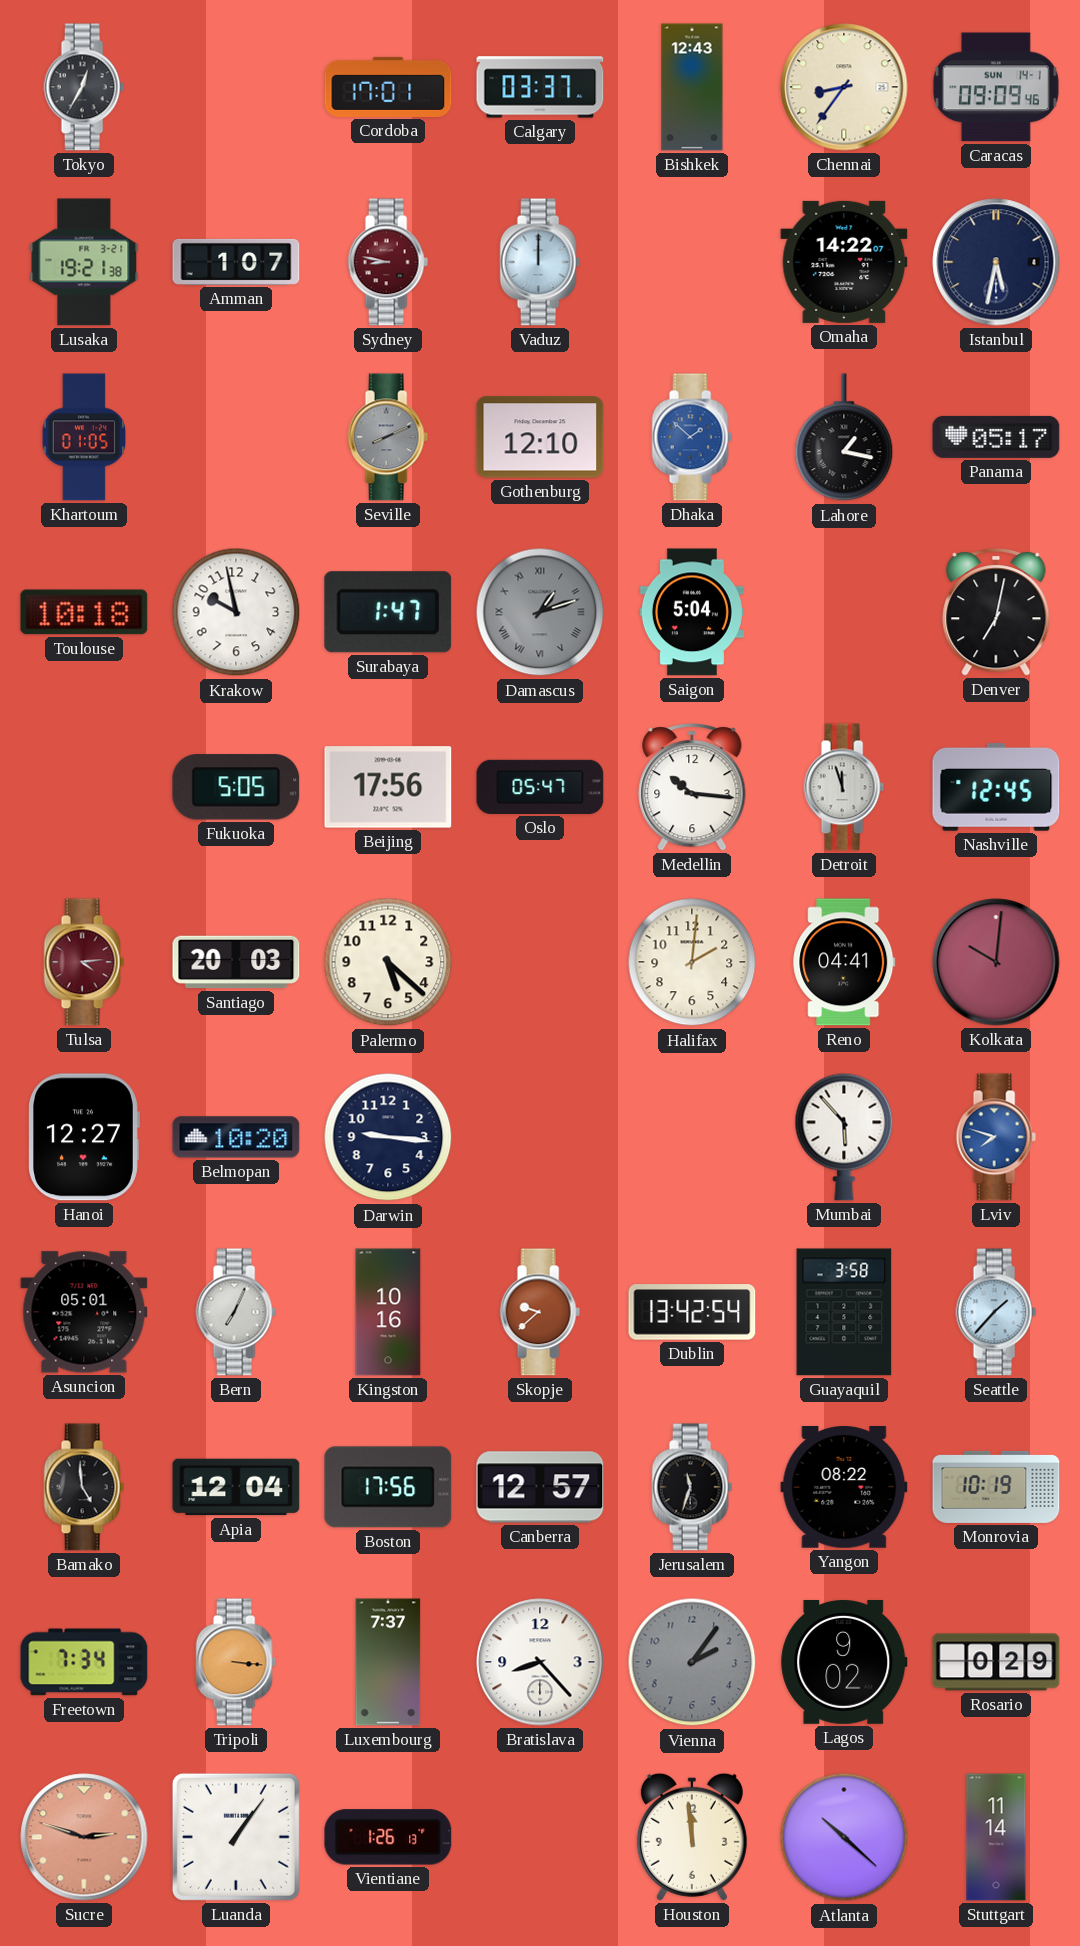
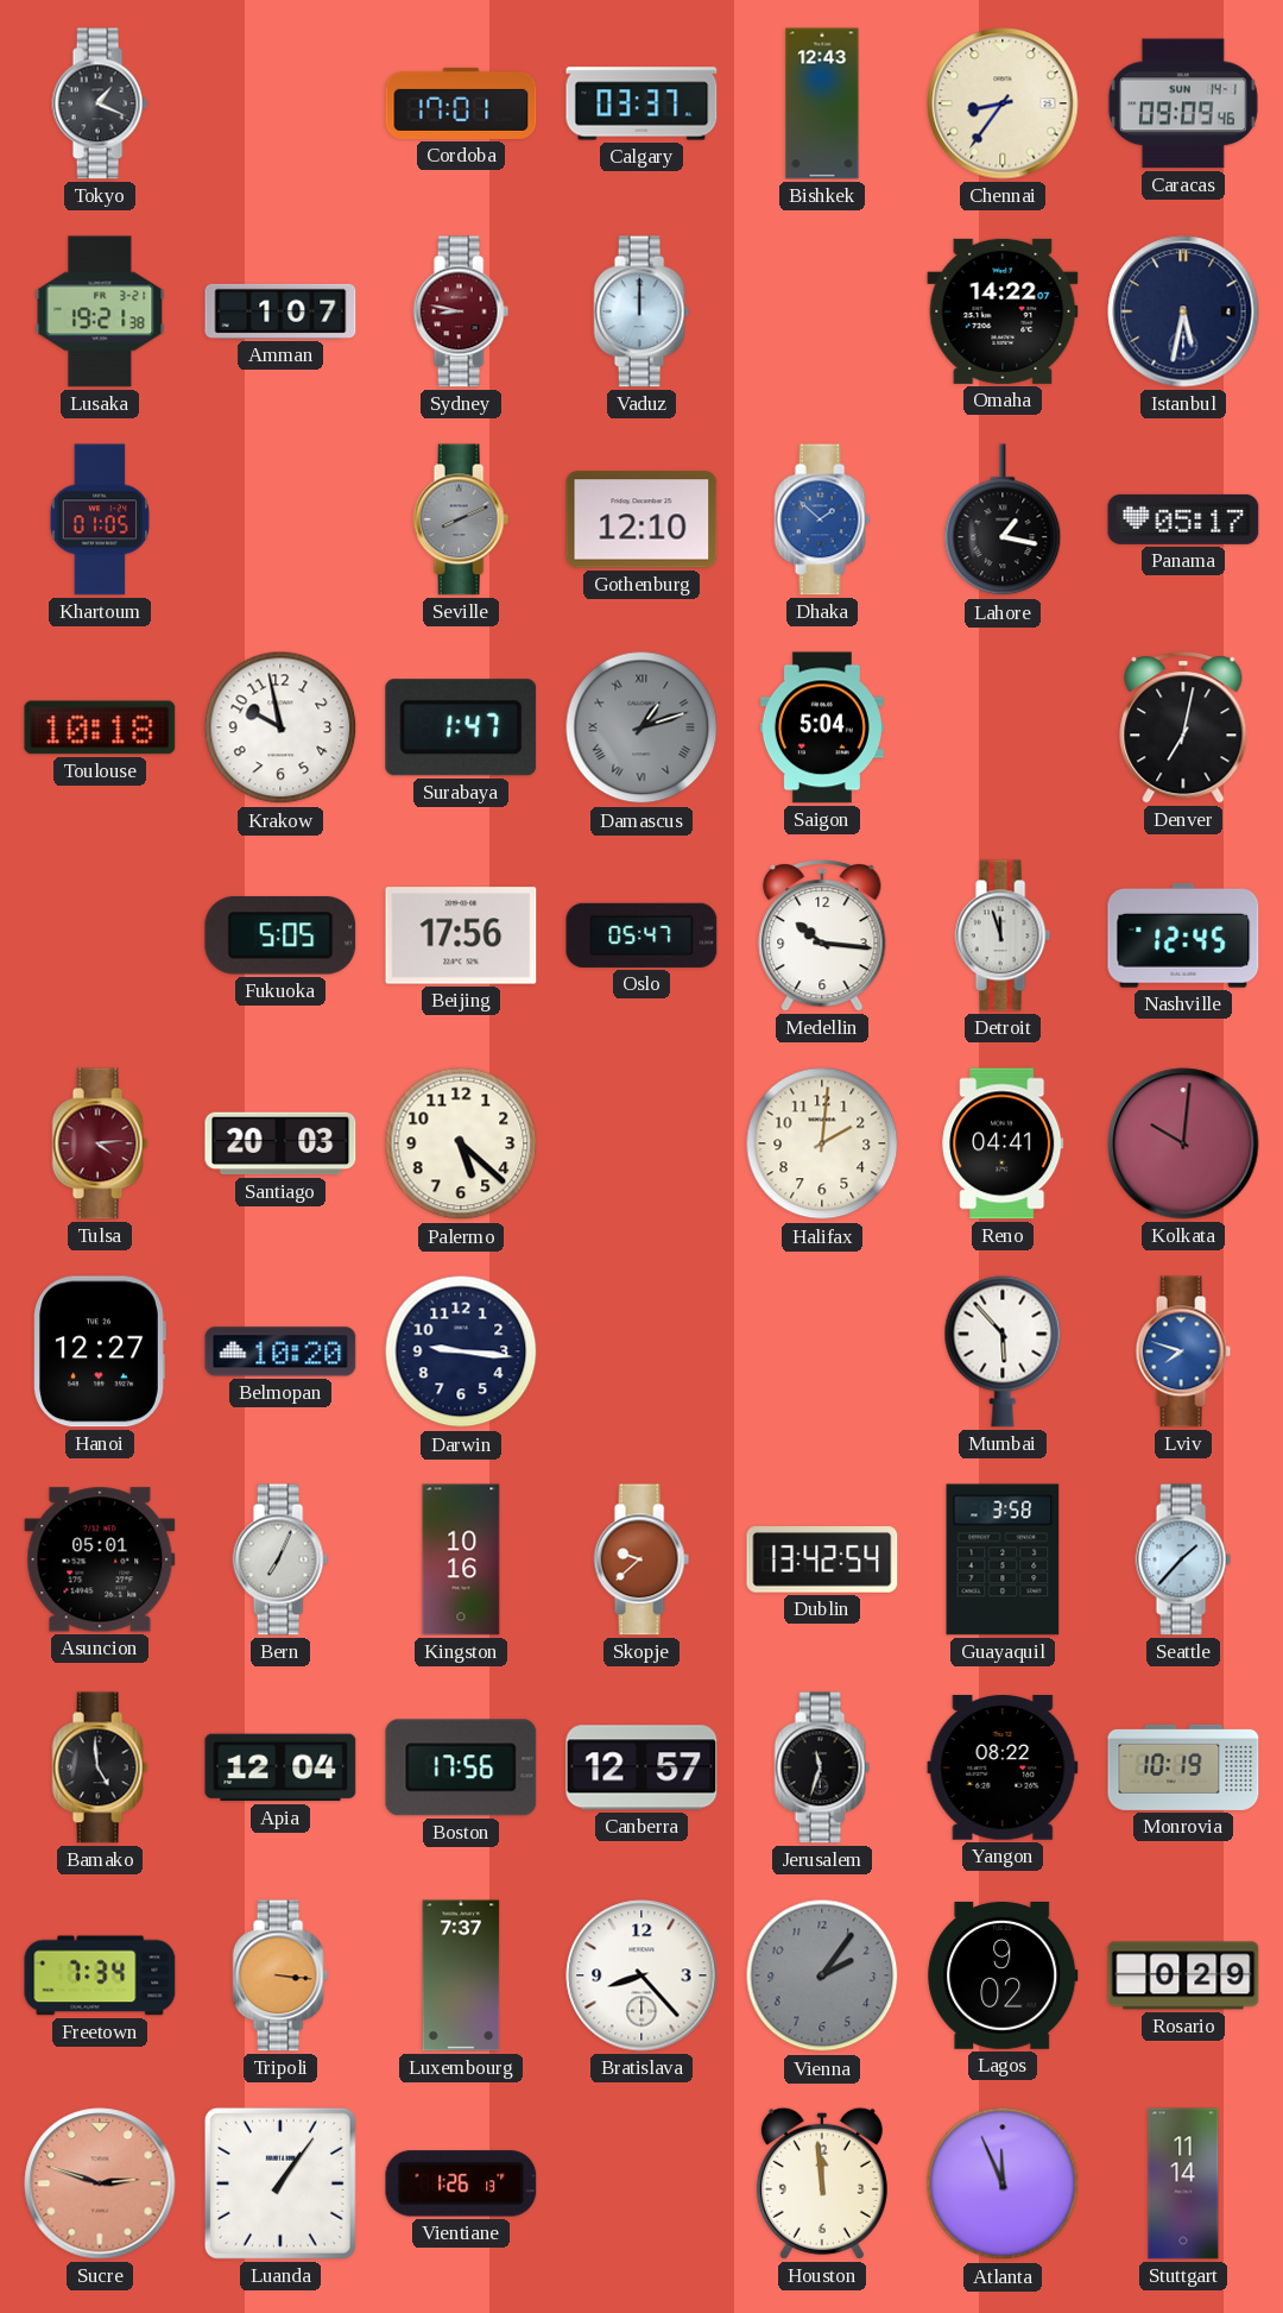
Tokyo: 12:35 -> 1:19 (100, 103)
Atlanta: 10:22 -> 11:56 (1003, 2183)
